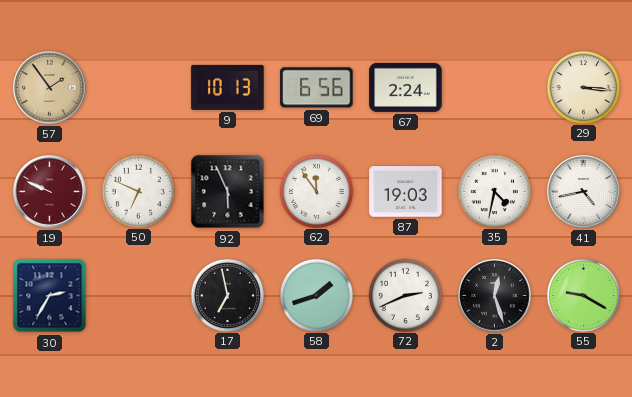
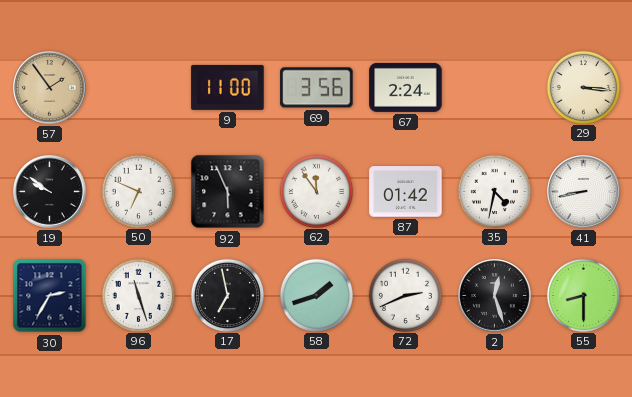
9: 10:13 -> 11:00 (228, 87)
69: 6:56 -> 3:56 (317, 88)
19: 9:49 -> 9:51 (50, 192)
19 dial: burgundy -> black (50, 192)
87: 19:03 -> 01:42 (406, 192)
41: 4:43 -> 8:43 (584, 192)
96: none -> 11:27 (138, 295)
55: 9:20 -> 8:30 (583, 295)
